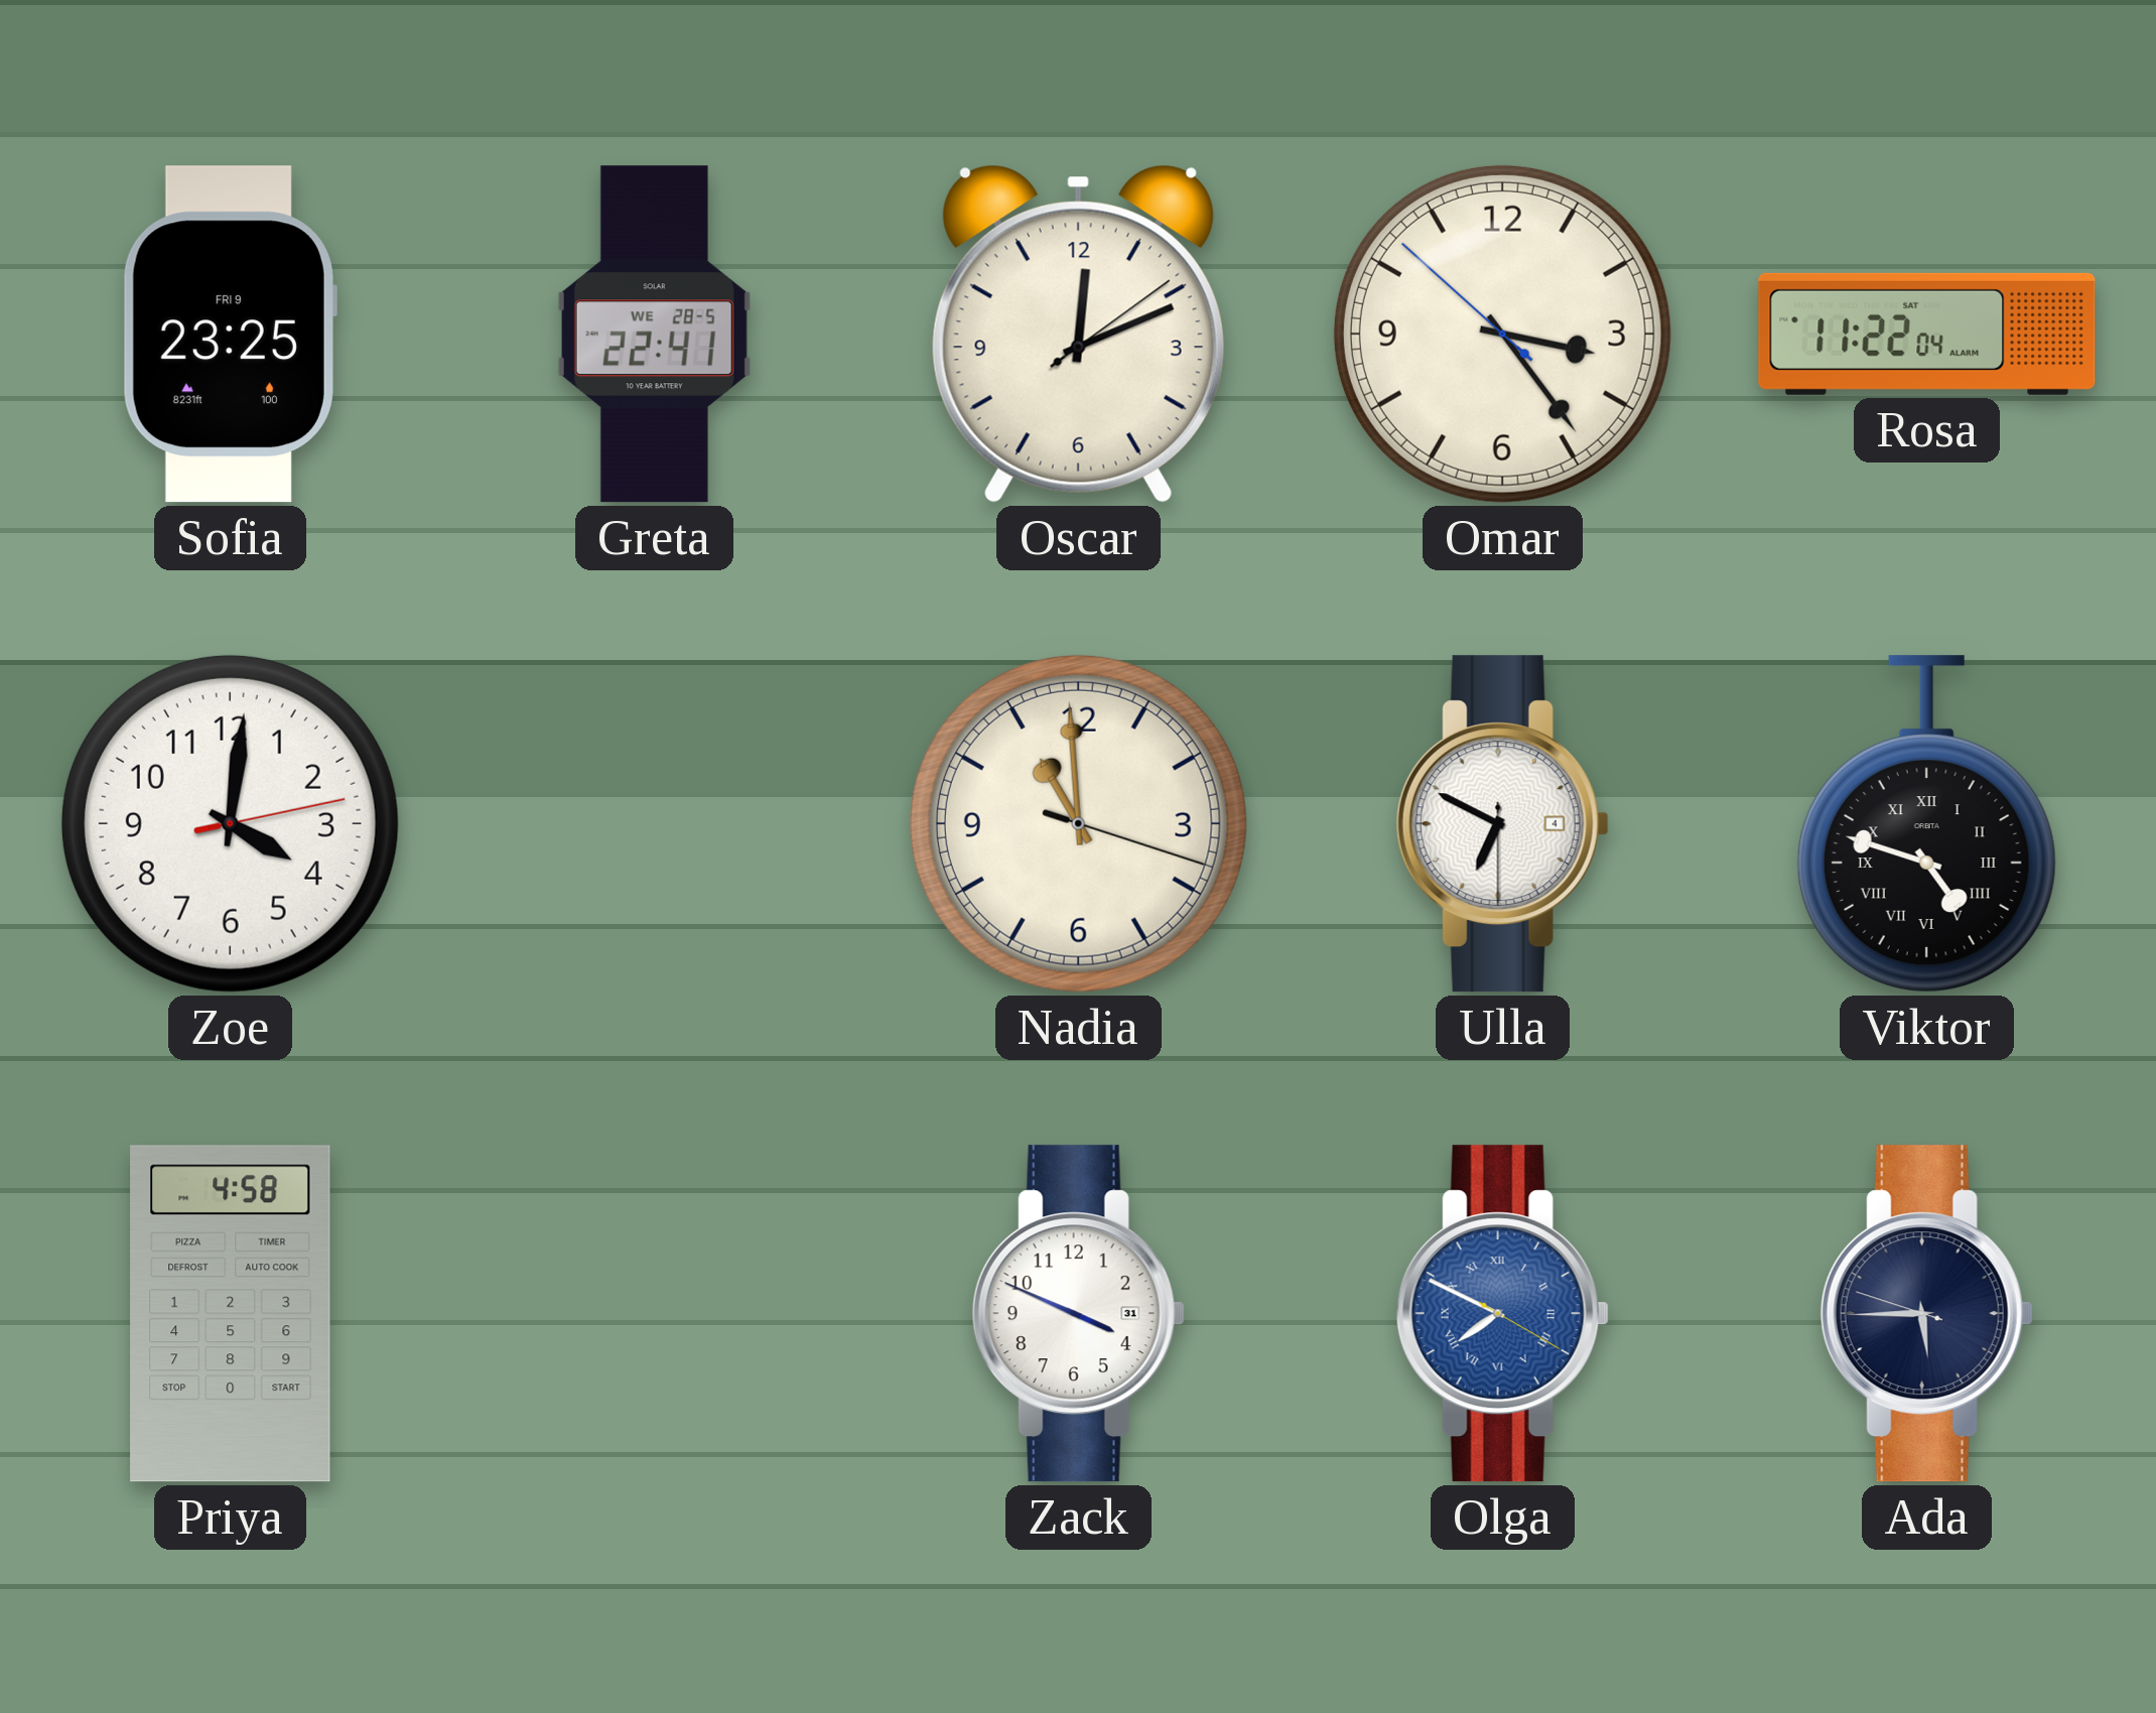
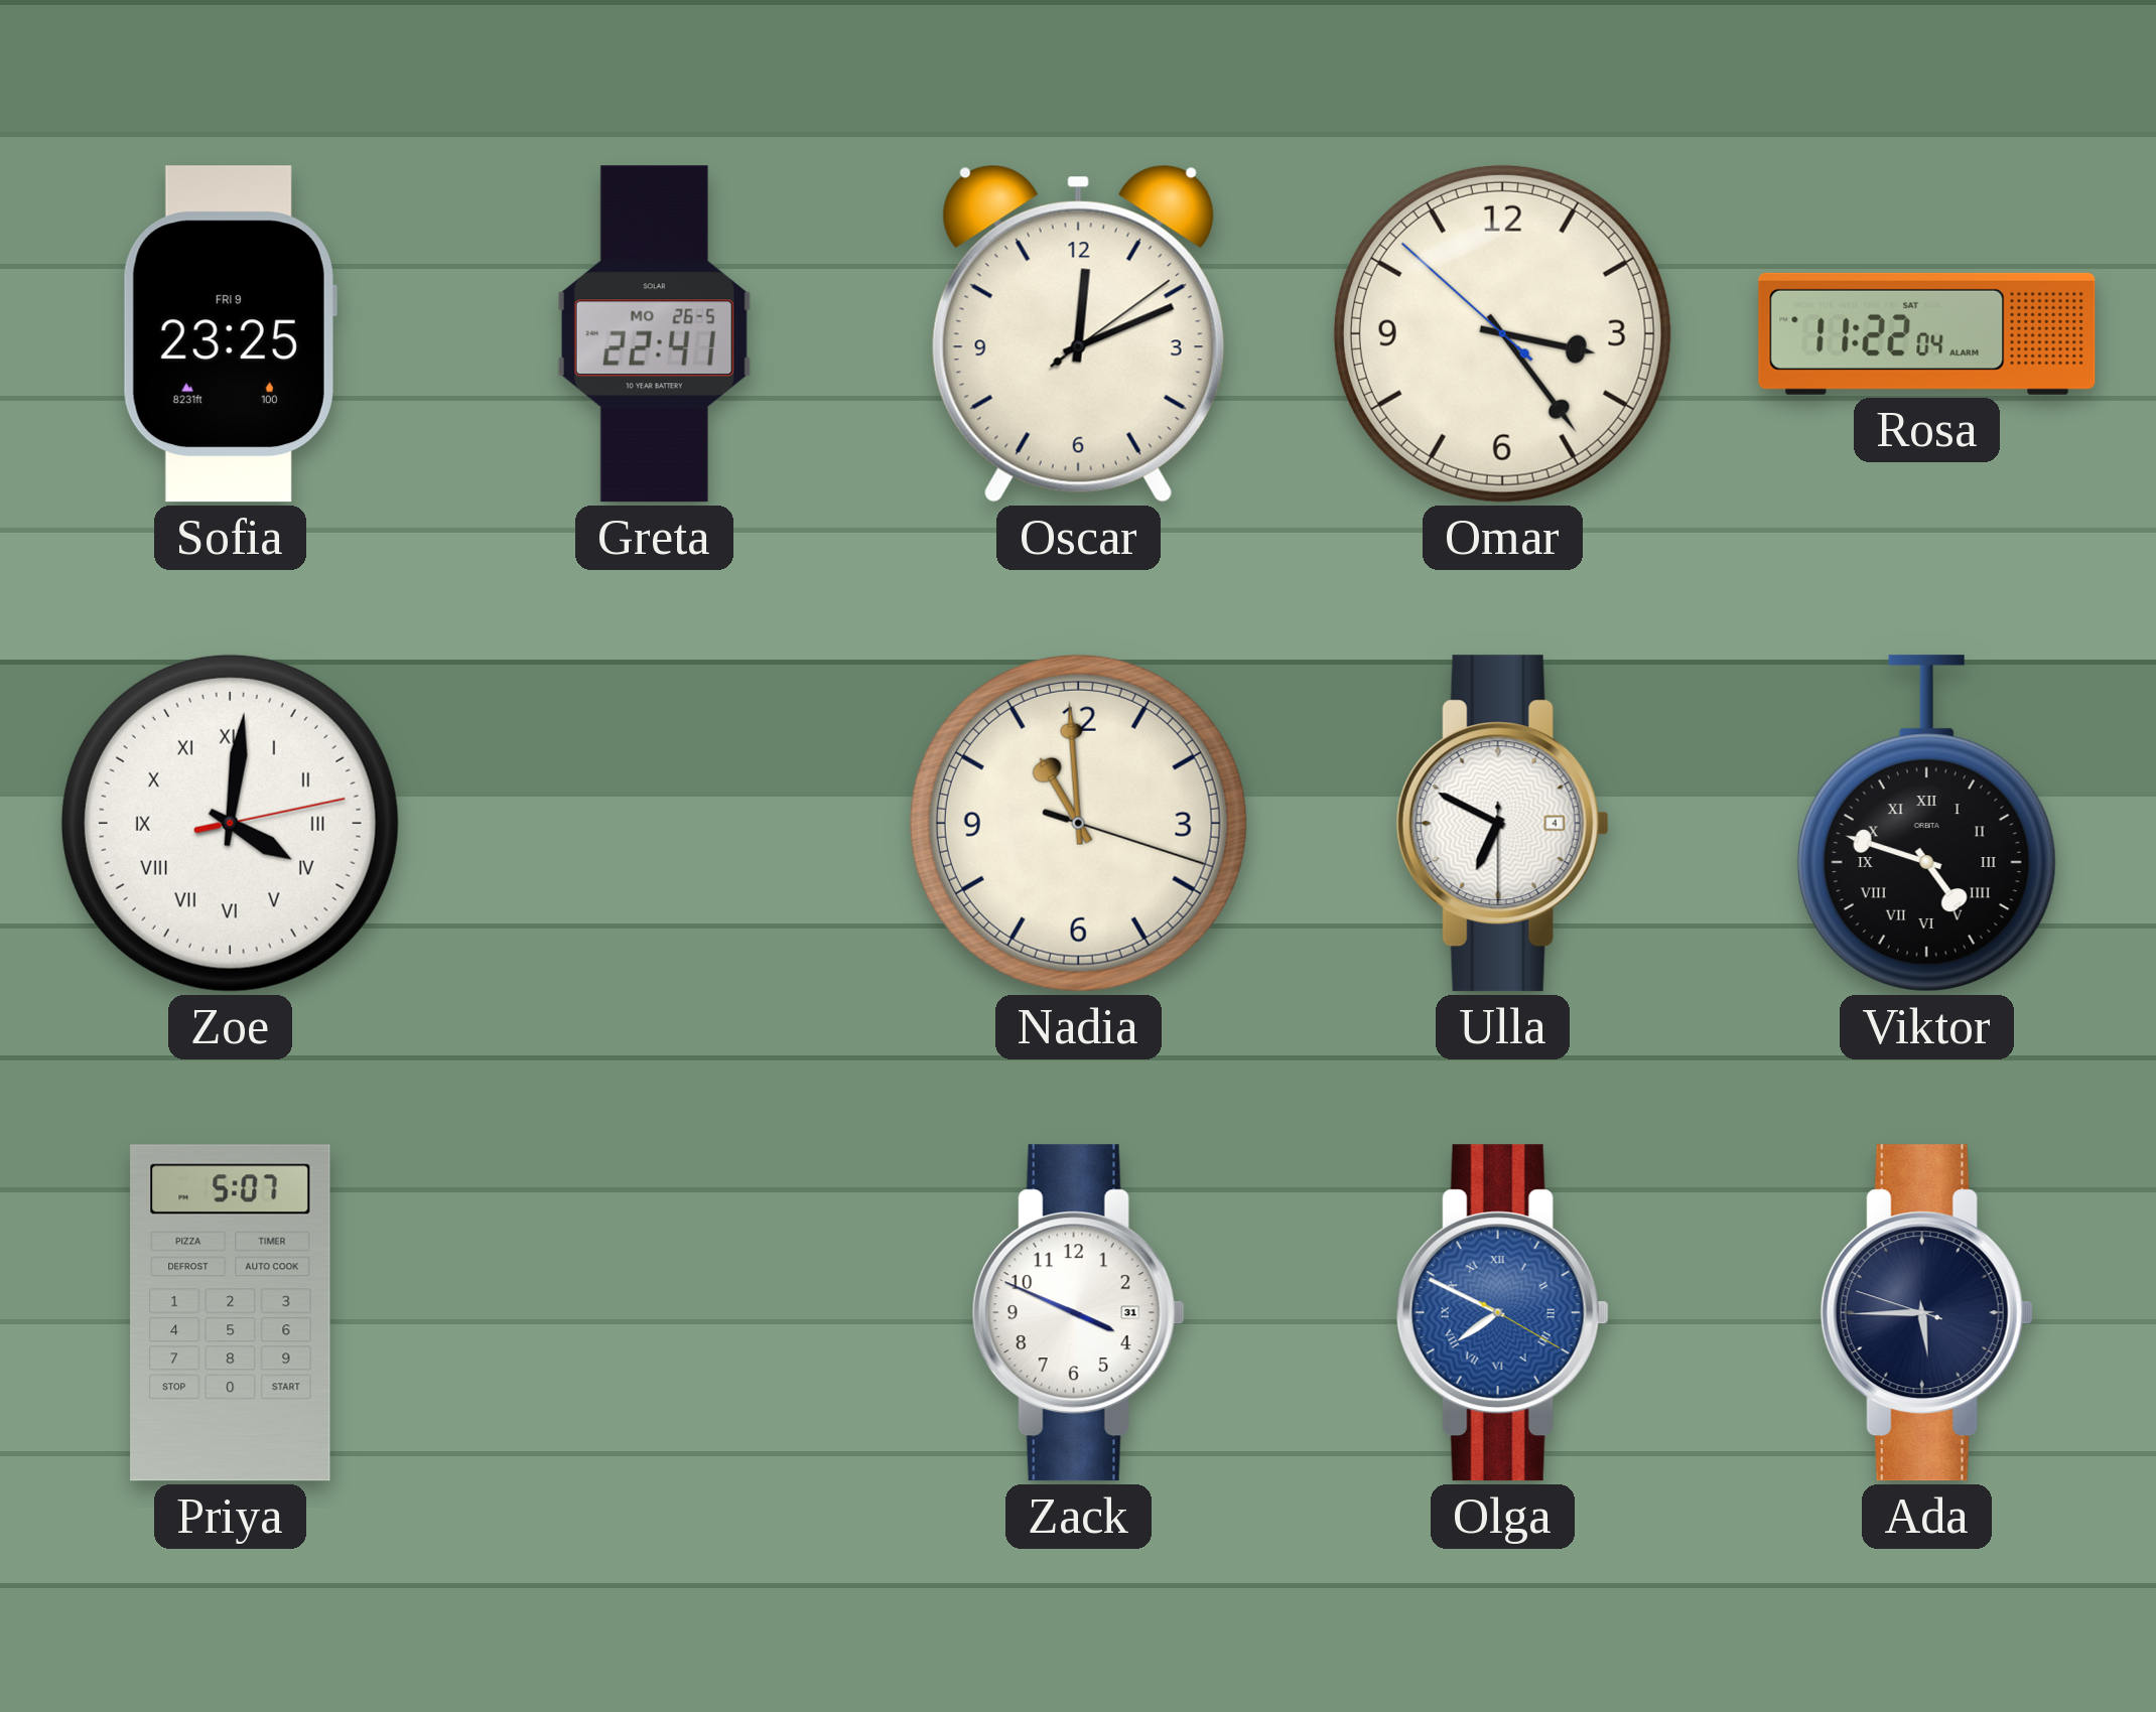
Greta date: WE 28-5 -> MO 26-5 (654, 334)
Zoe numerals: Arabic -> Roman (230, 823)
Priya: 4:58 -> 5:07 (231, 1313)
